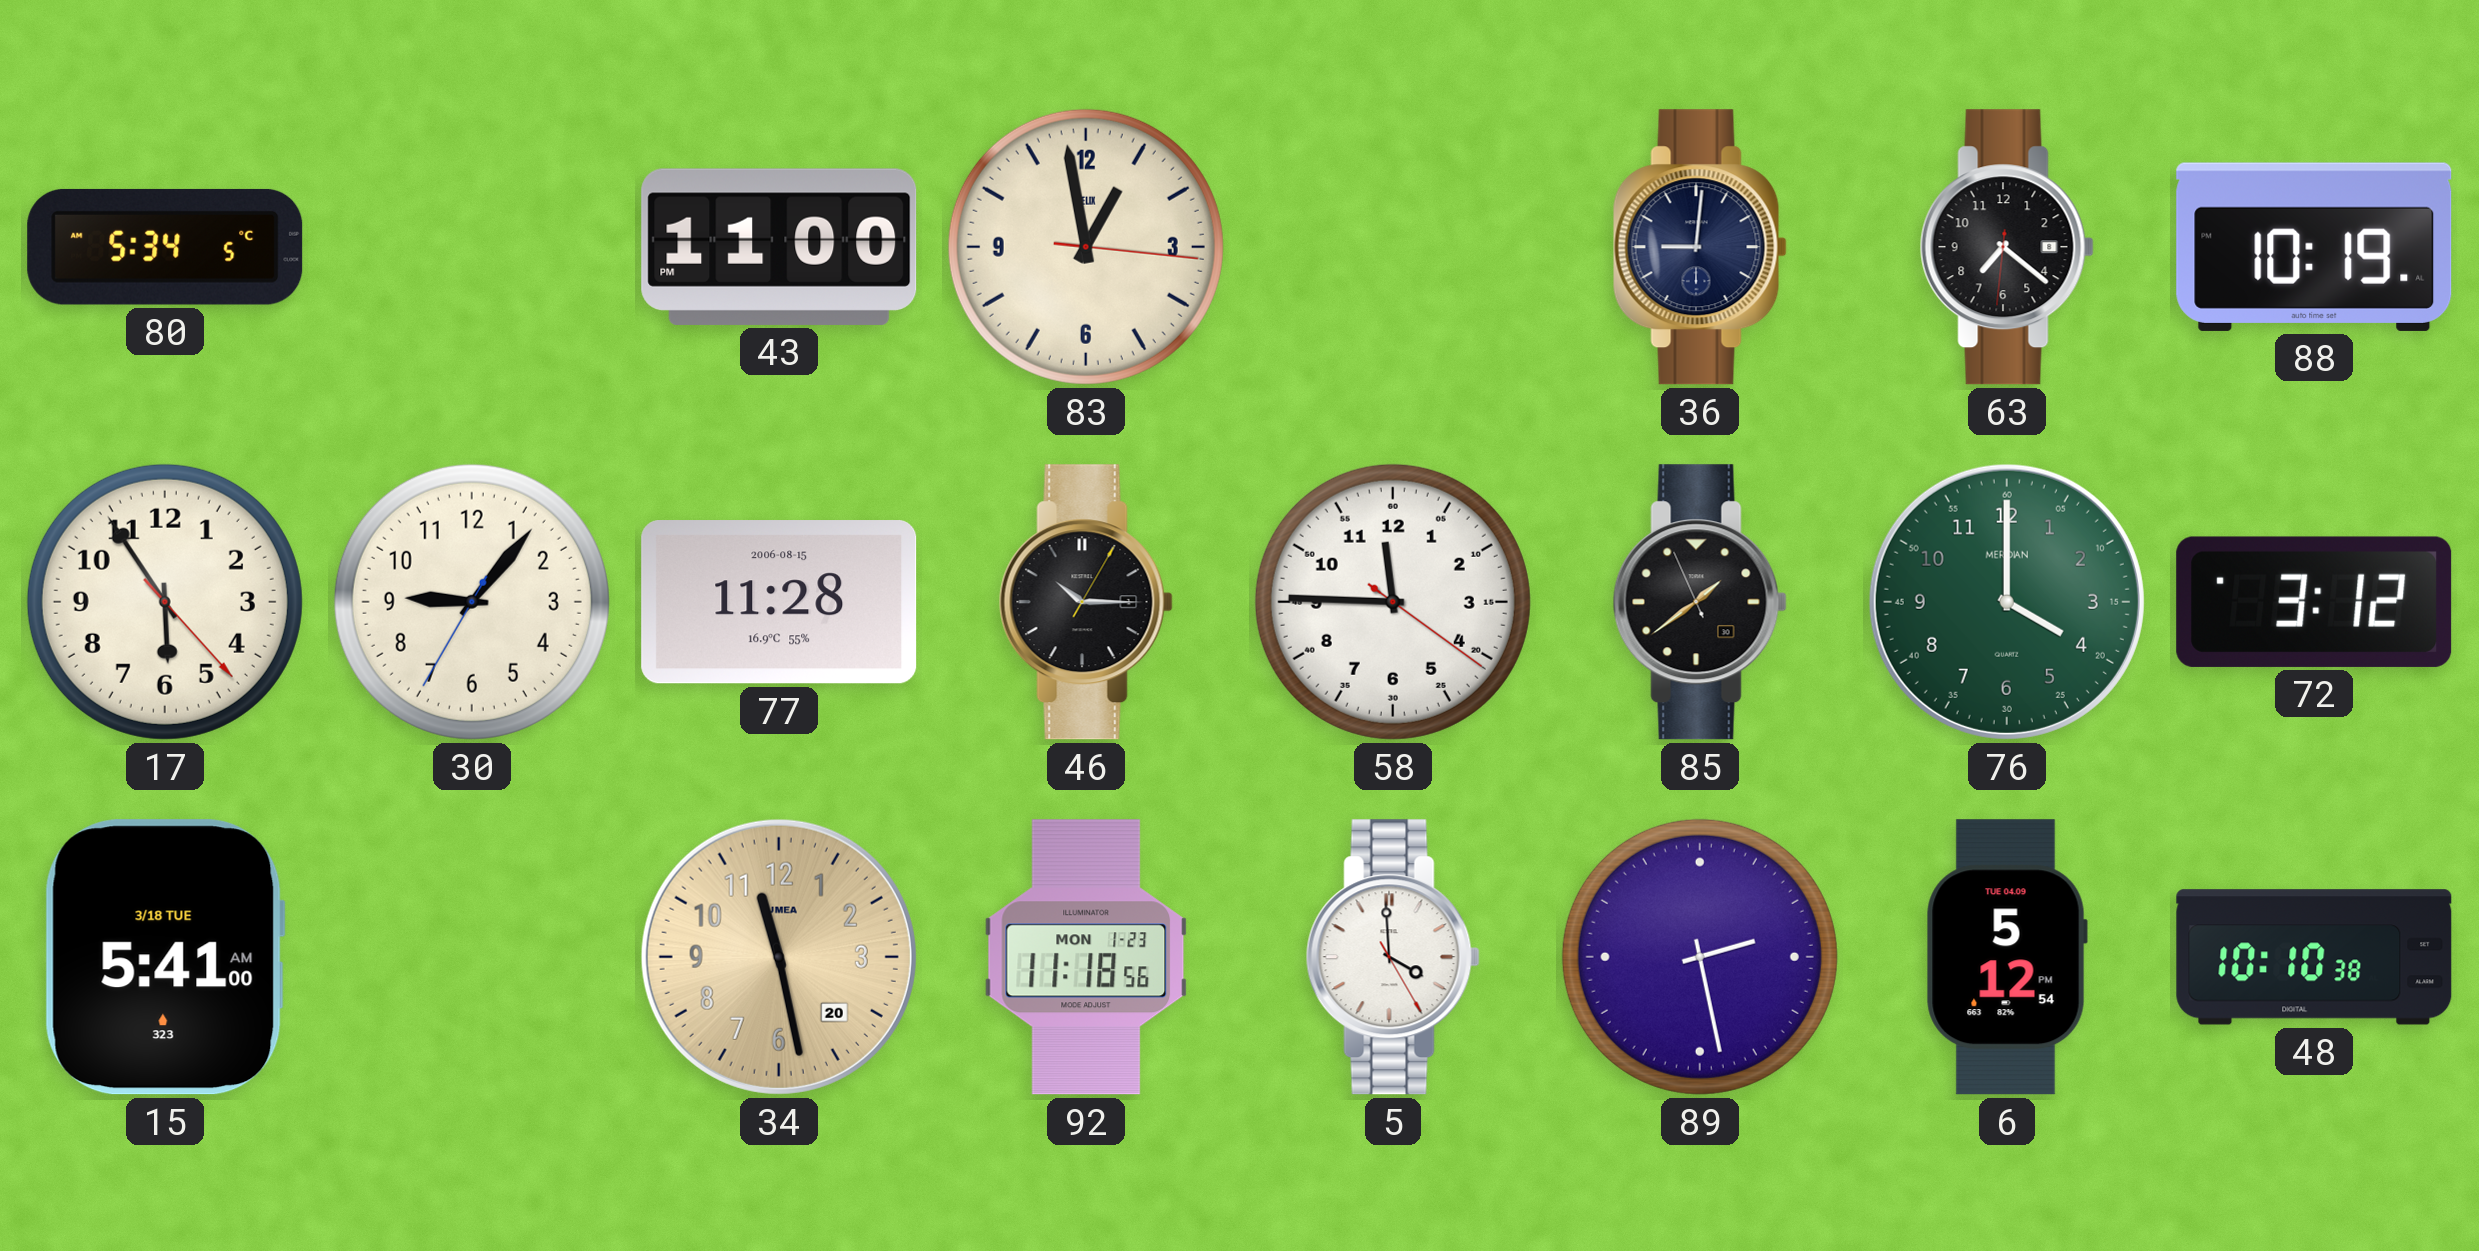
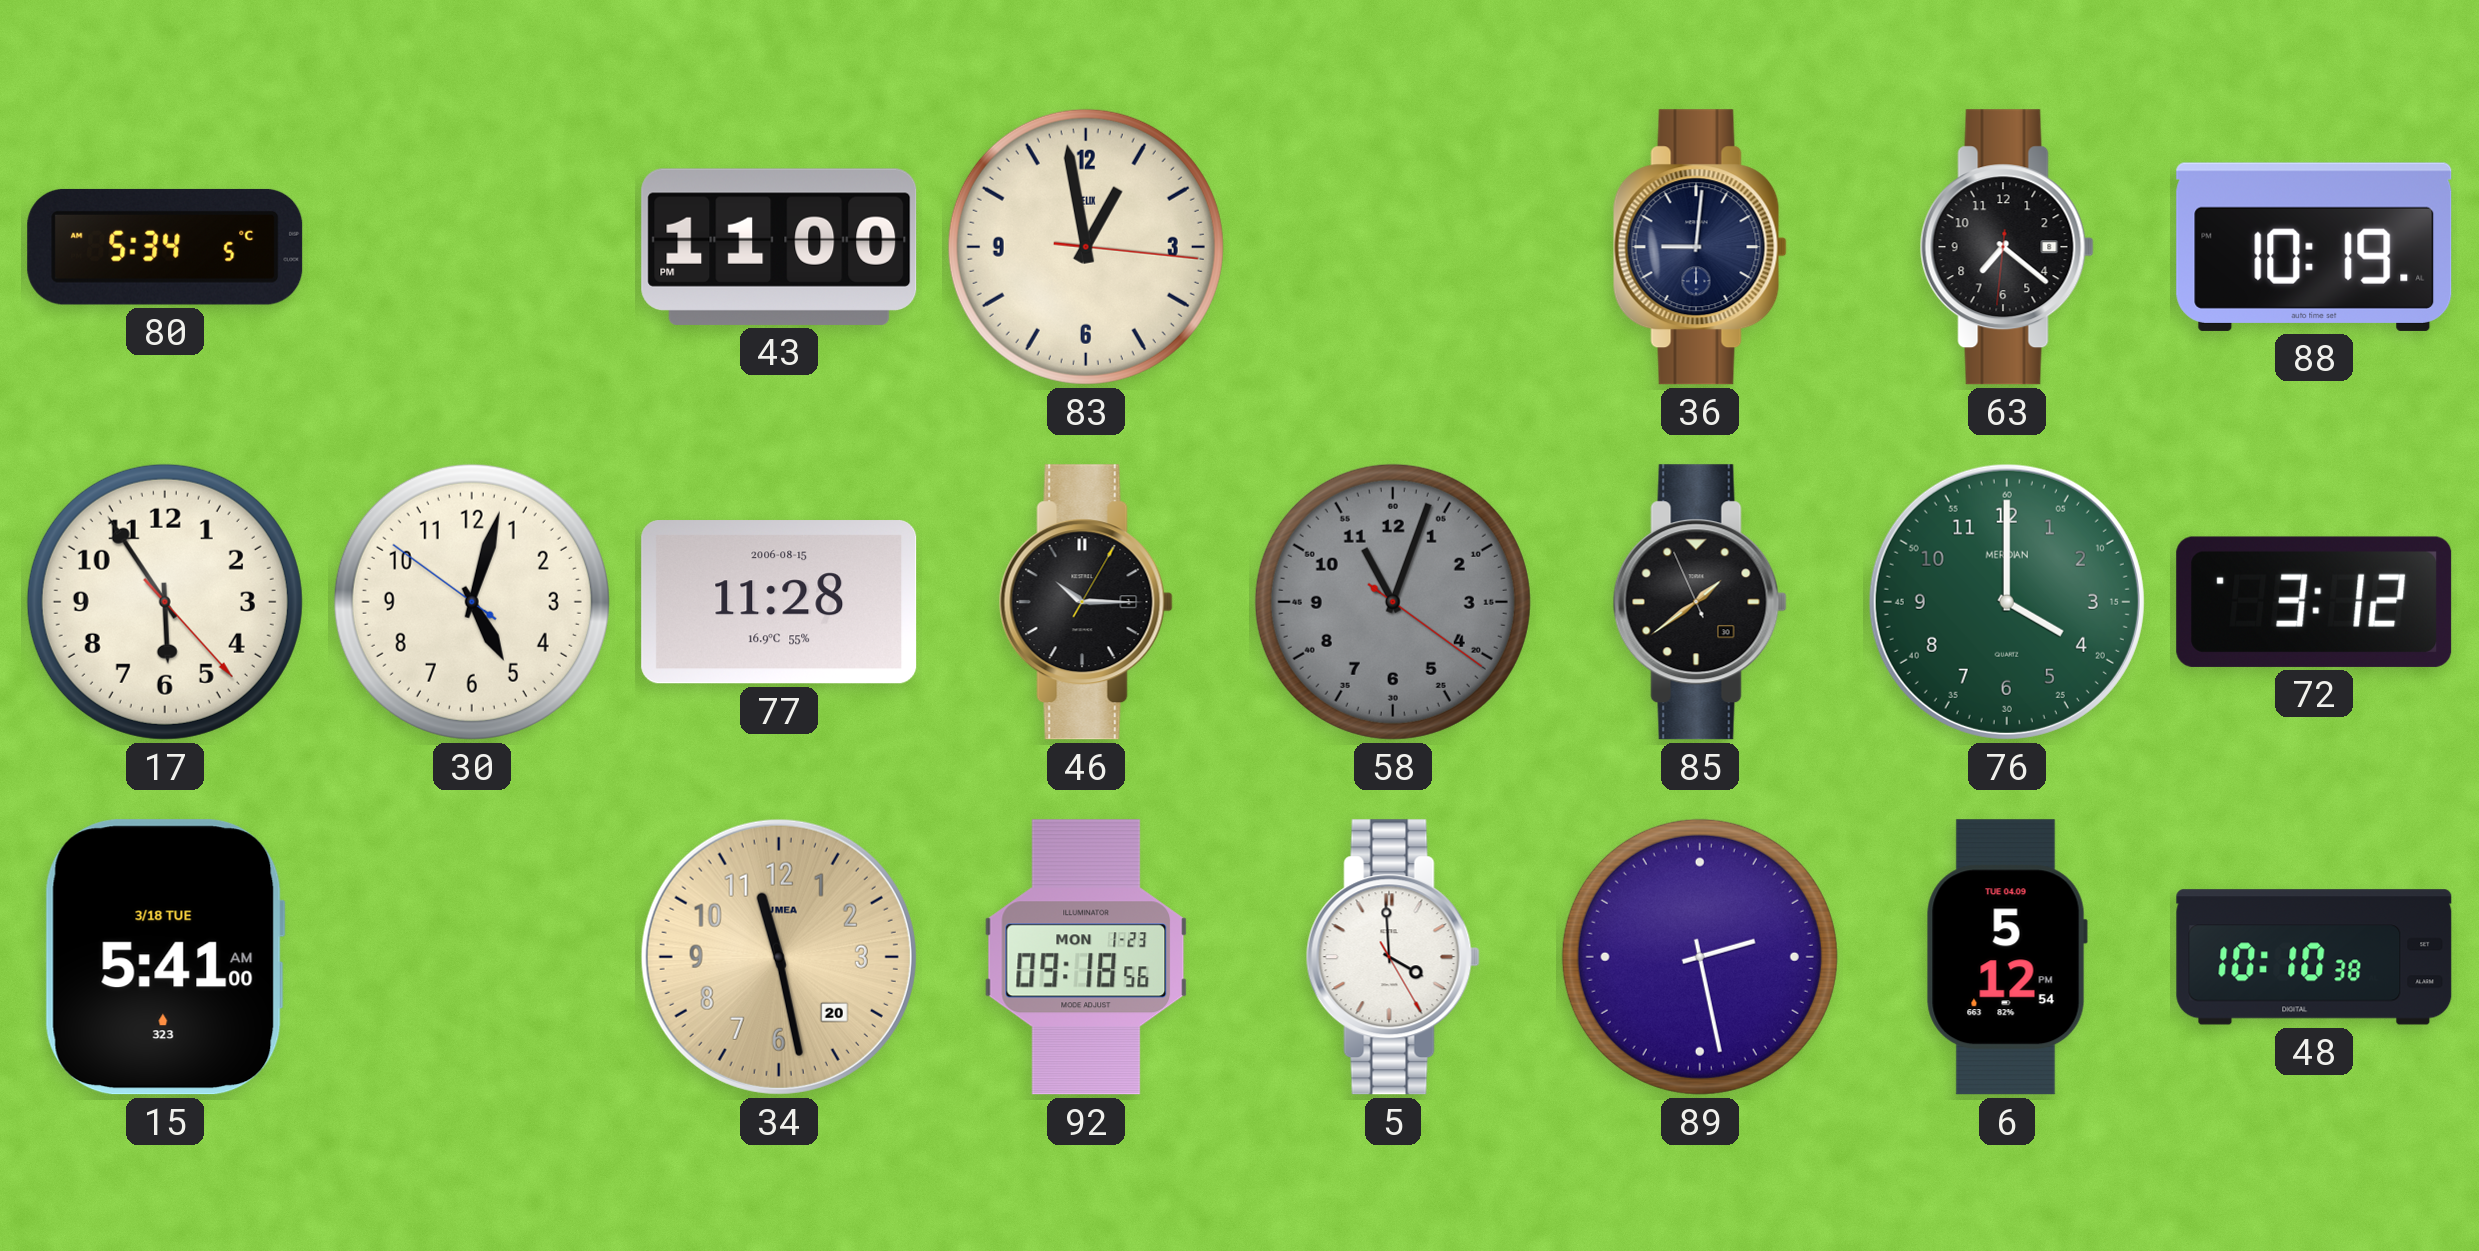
30: 9:06 -> 5:02 (472, 602)
58: 11:45 -> 11:03 (1393, 602)
58 dial: white -> grey (1393, 602)
92: 11:18 -> 09:18 (1086, 957)
